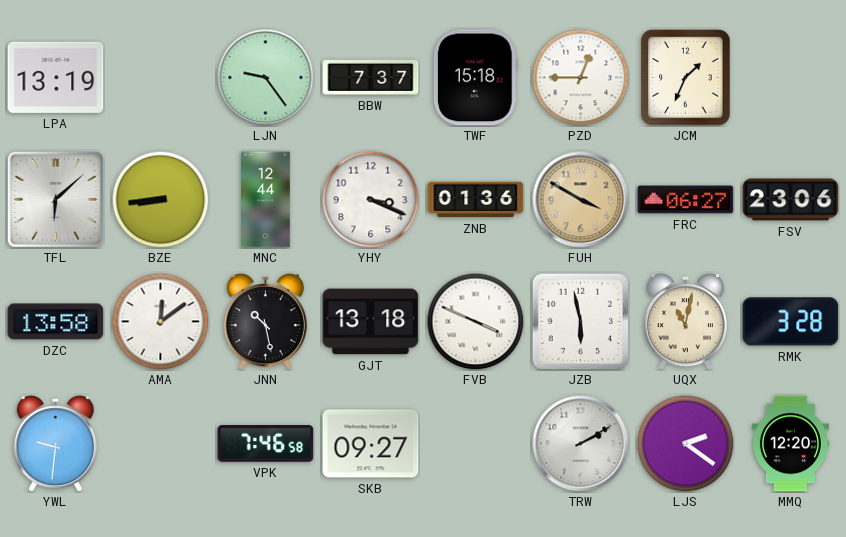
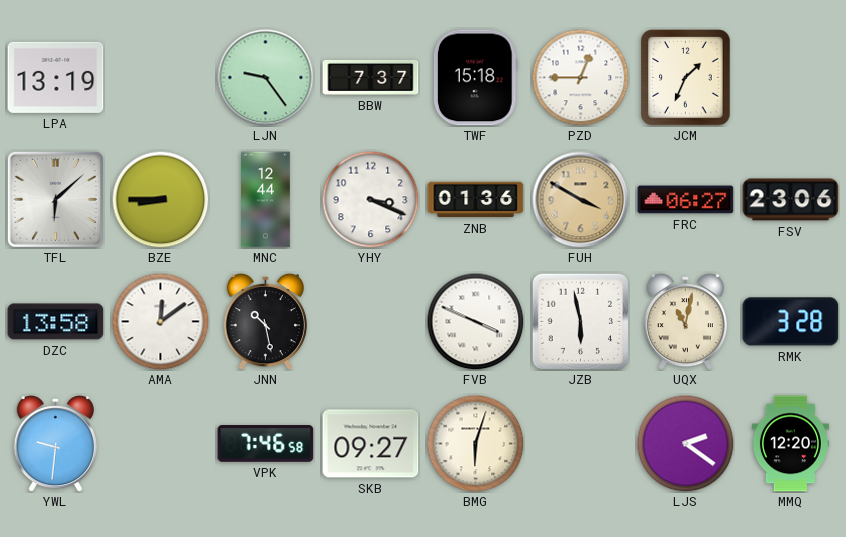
BZE: 8:44 -> 8:45 (160, 199)
GJT: 13:18 -> none (371, 322)
BMG: none -> 6:03 (475, 443)
TRW: 2:10 -> none (581, 444)
